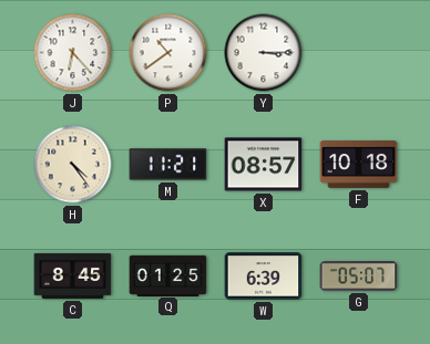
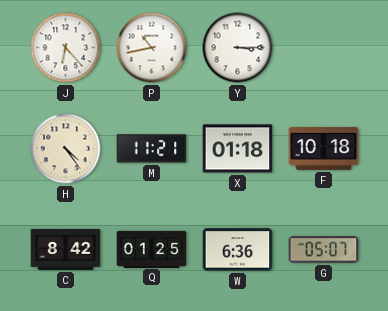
P: 10:39 -> 10:43 (152, 48)
X: 08:57 -> 01:18 (238, 149)
C: 8:45 -> 8:42 (66, 249)
W: 6:39 -> 6:36 (238, 250)
